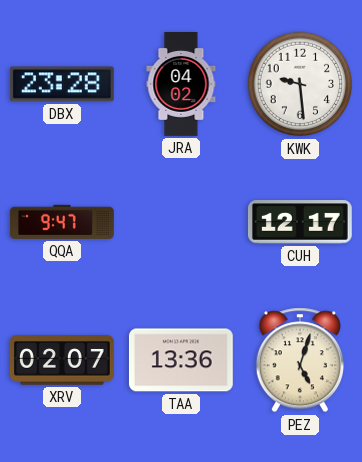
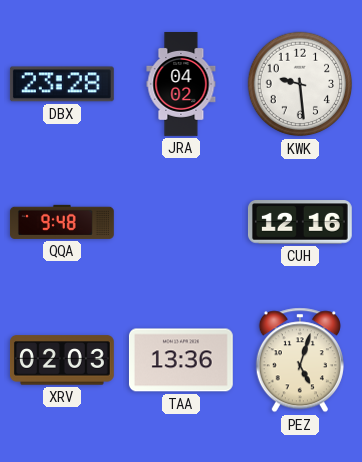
QQA: 9:47 -> 9:48 (62, 222)
CUH: 12:17 -> 12:16 (300, 222)
XRV: 02:07 -> 02:03 (63, 360)
